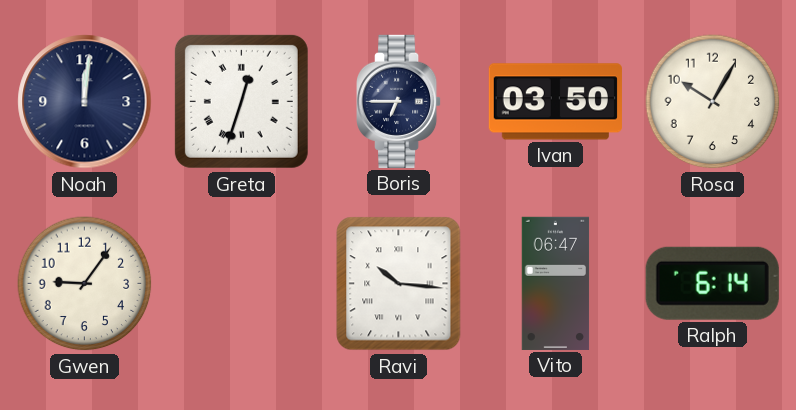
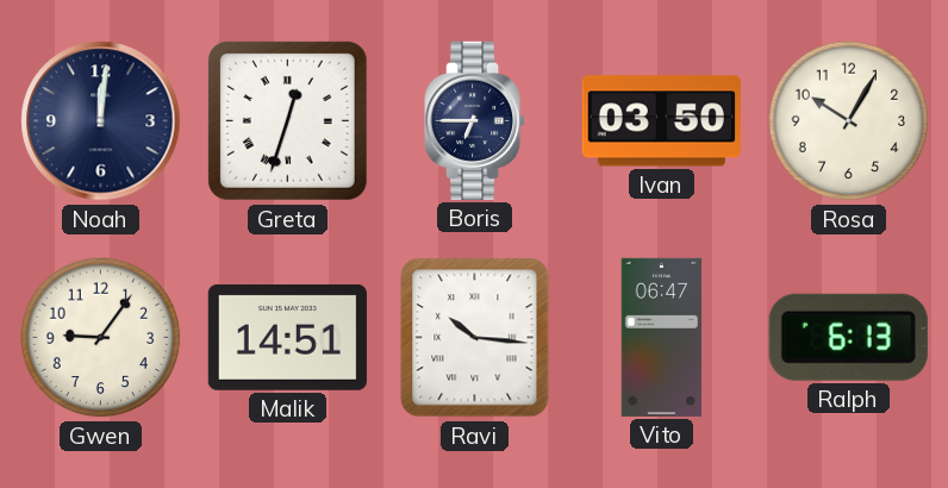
Malik: none -> 14:51 (287, 337)
Ralph: 6:14 -> 6:13 (848, 337)
